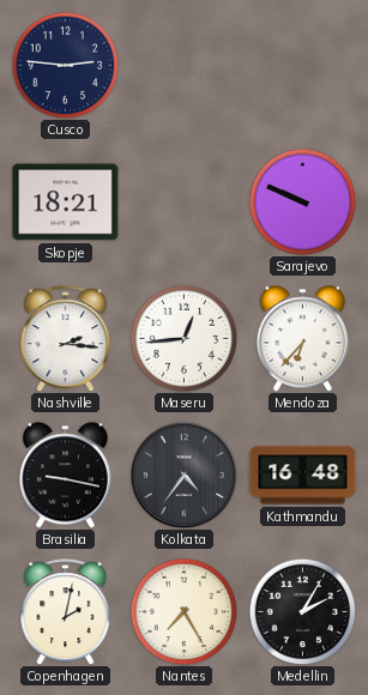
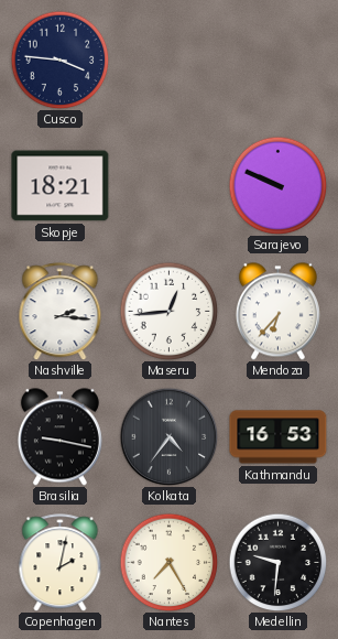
Cusco: 2:46 -> 3:46 (59, 59)
Kathmandu: 16:48 -> 16:53 (279, 437)
Medellin: 2:05 -> 9:31 (277, 562)
